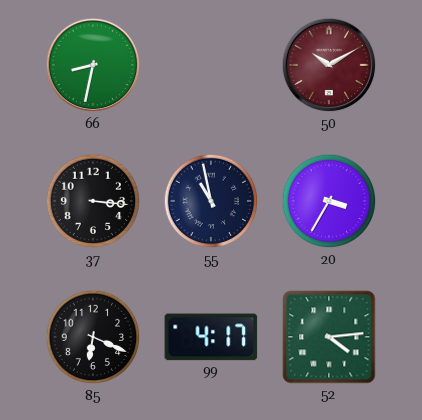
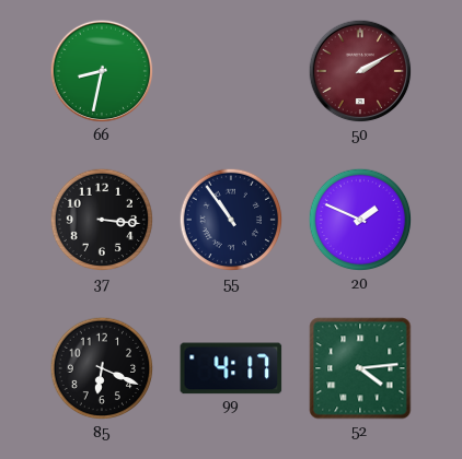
50: 10:10 -> 2:10 (360, 71)
55: 10:58 -> 10:54 (231, 220)
20: 3:35 -> 1:49 (360, 220)
